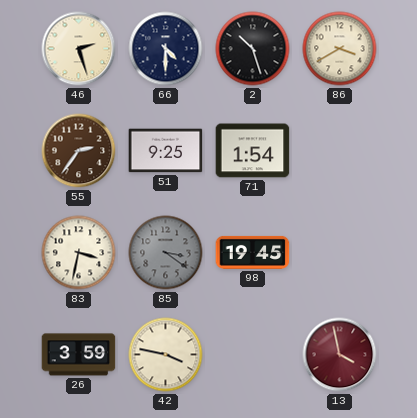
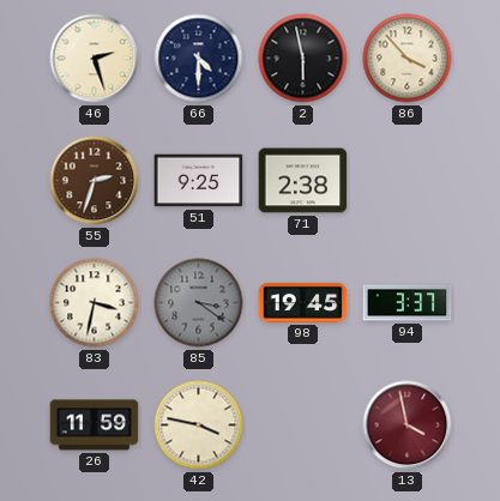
2: 10:27 -> 5:58 (303, 59)
86: 3:40 -> 3:53 (408, 59)
55: 2:36 -> 2:33 (95, 181)
71: 1:54 -> 2:38 (303, 181)
94: none -> 3:37 (408, 303)
26: 3:59 -> 11:59 (95, 425)
